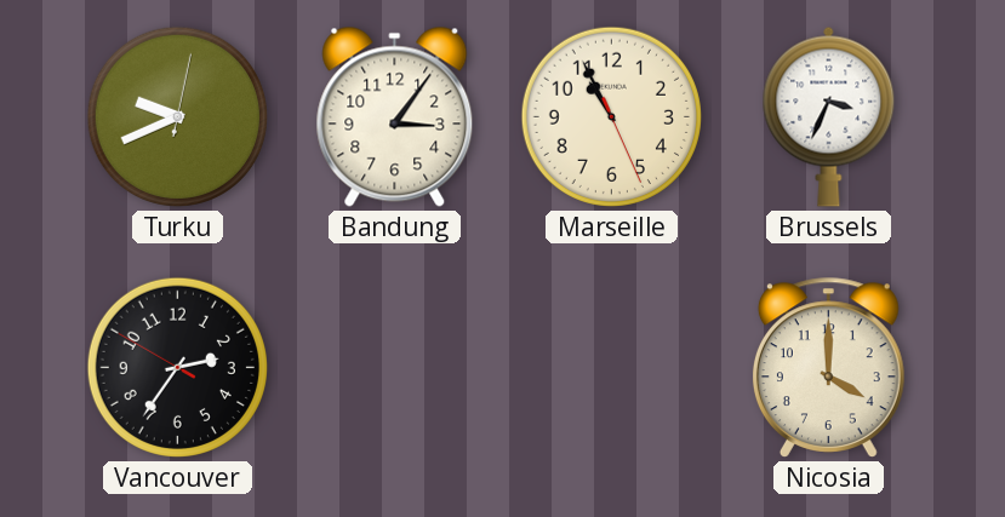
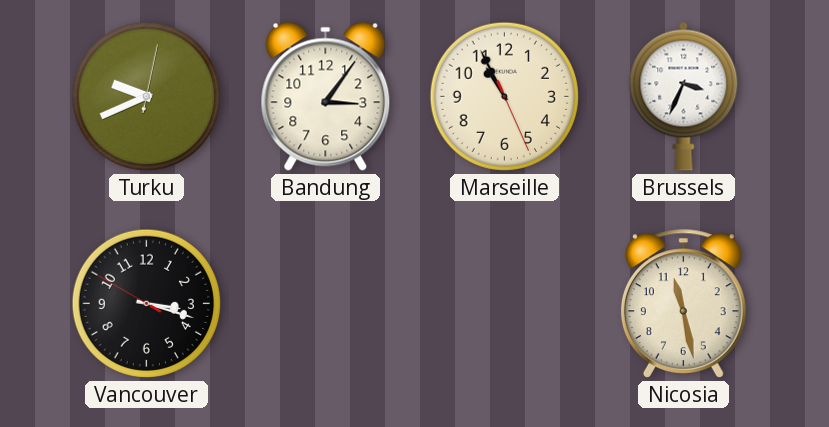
Vancouver: 2:35 -> 3:17 (146, 303)
Nicosia: 4:00 -> 11:28 (683, 303)
